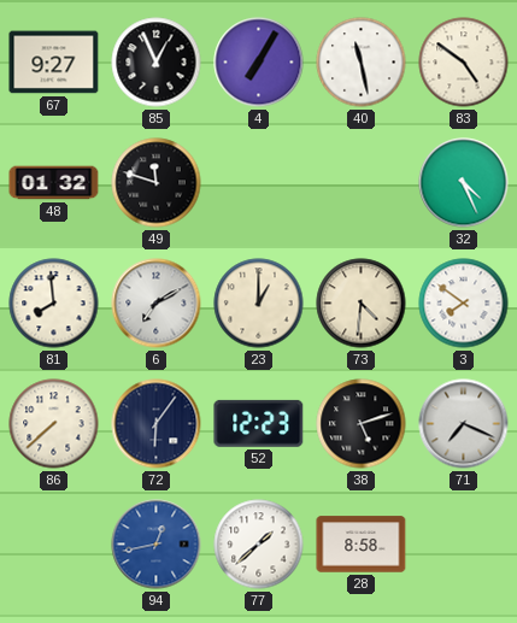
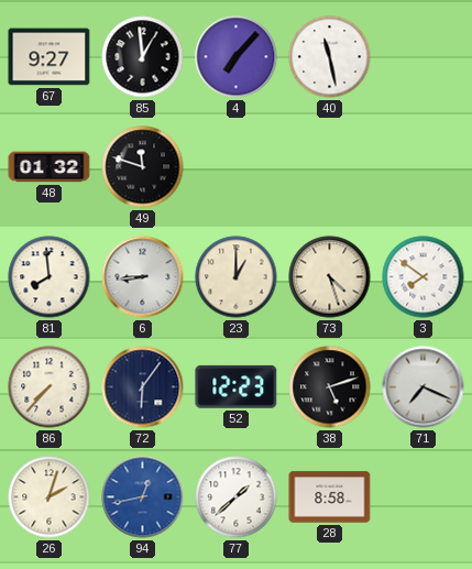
85: 12:56 -> 12:59 (143, 57)
4: 7:05 -> 7:07 (237, 57)
83: 4:51 -> none (464, 63)
32: 4:26 -> none (464, 183)
6: 7:10 -> 8:44 (143, 277)
73: 4:31 -> 4:27 (330, 277)
86: 7:38 -> 7:37 (50, 387)
26: none -> 2:03 (50, 497)
